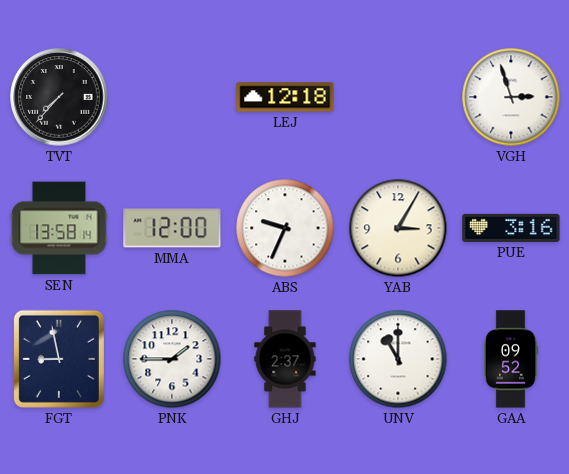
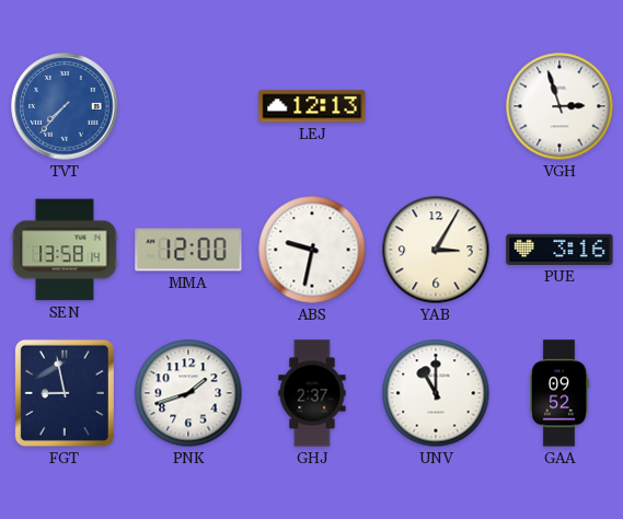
TVT dial: black -> blue (65, 106)
LEJ: 12:18 -> 12:13 (312, 106)
ABS: 9:34 -> 9:32 (312, 250)
PNK: 1:45 -> 1:42 (188, 393)
